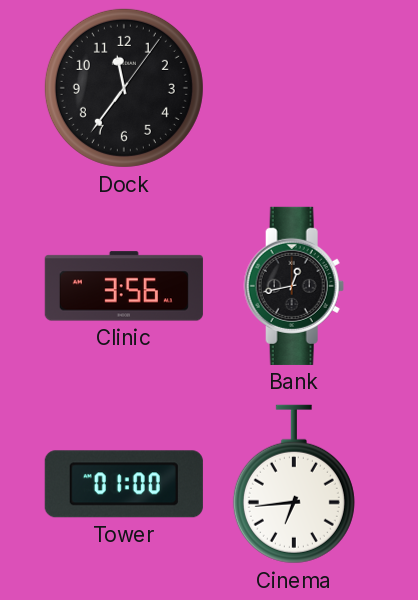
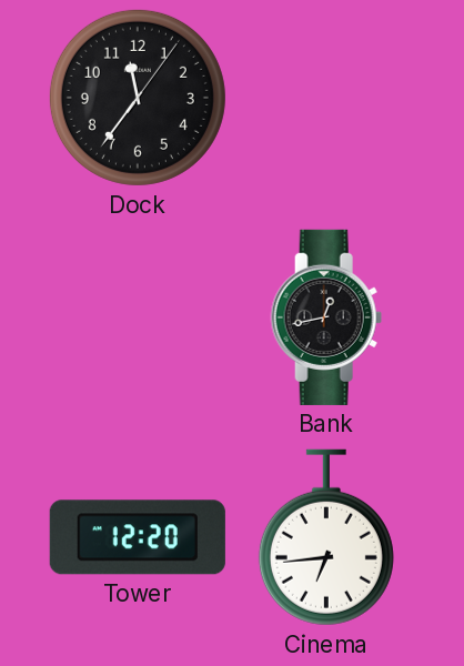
Clinic: 3:56 -> none (124, 286)
Tower: 01:00 -> 12:20 (138, 537)
